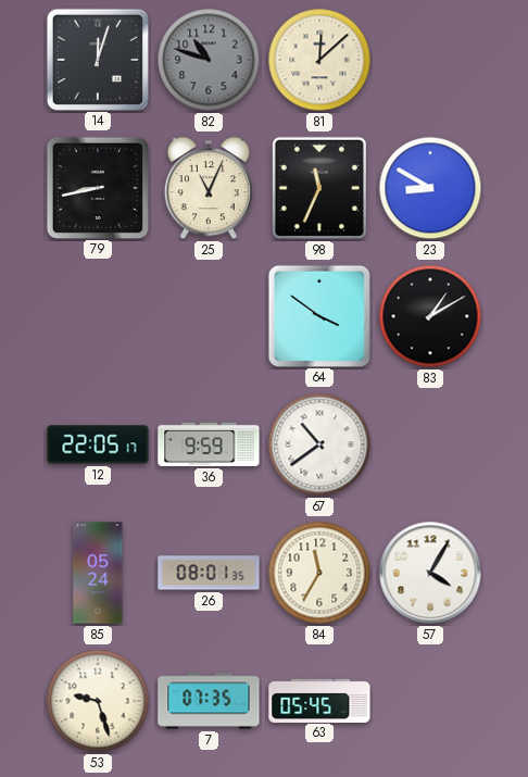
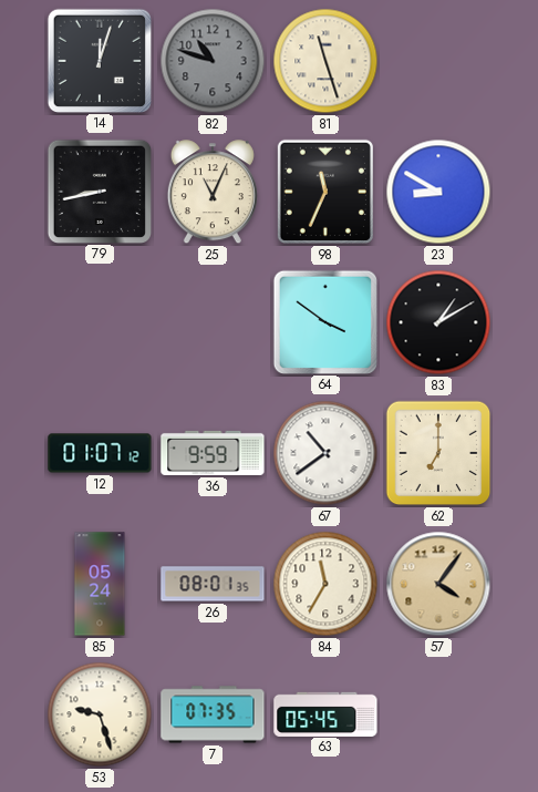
81: 12:08 -> 11:27 (325, 61)
12: 22:05 -> 01:07 (100, 453)
62: none -> 7:00 (438, 453)
57: 4:05 -> 4:06 (438, 584)
57 dial: white -> champagne (438, 584)
